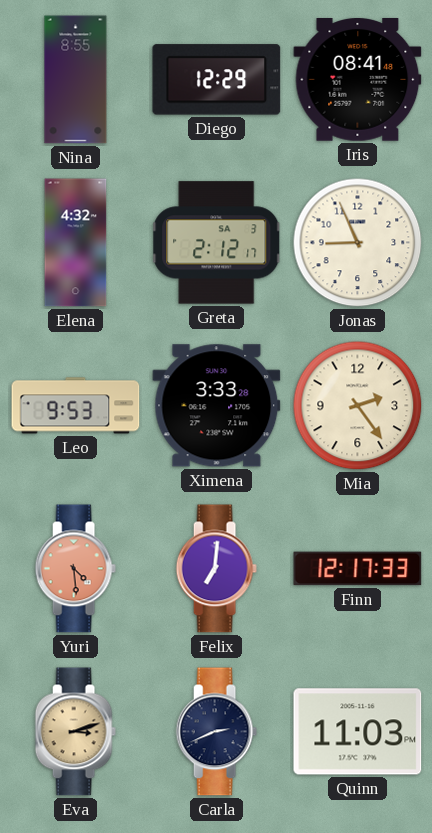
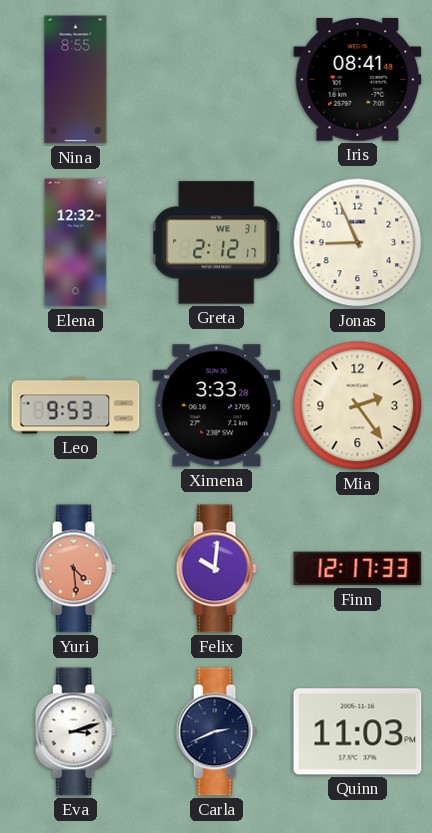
Diego: 12:29 -> none (217, 80)
Elena: 4:32 -> 12:32 (76, 243)
Greta date: SA 3 -> WE 31 (217, 243)
Felix: 7:01 -> 10:01 (216, 569)
Eva dial: champagne -> white (75, 732)
